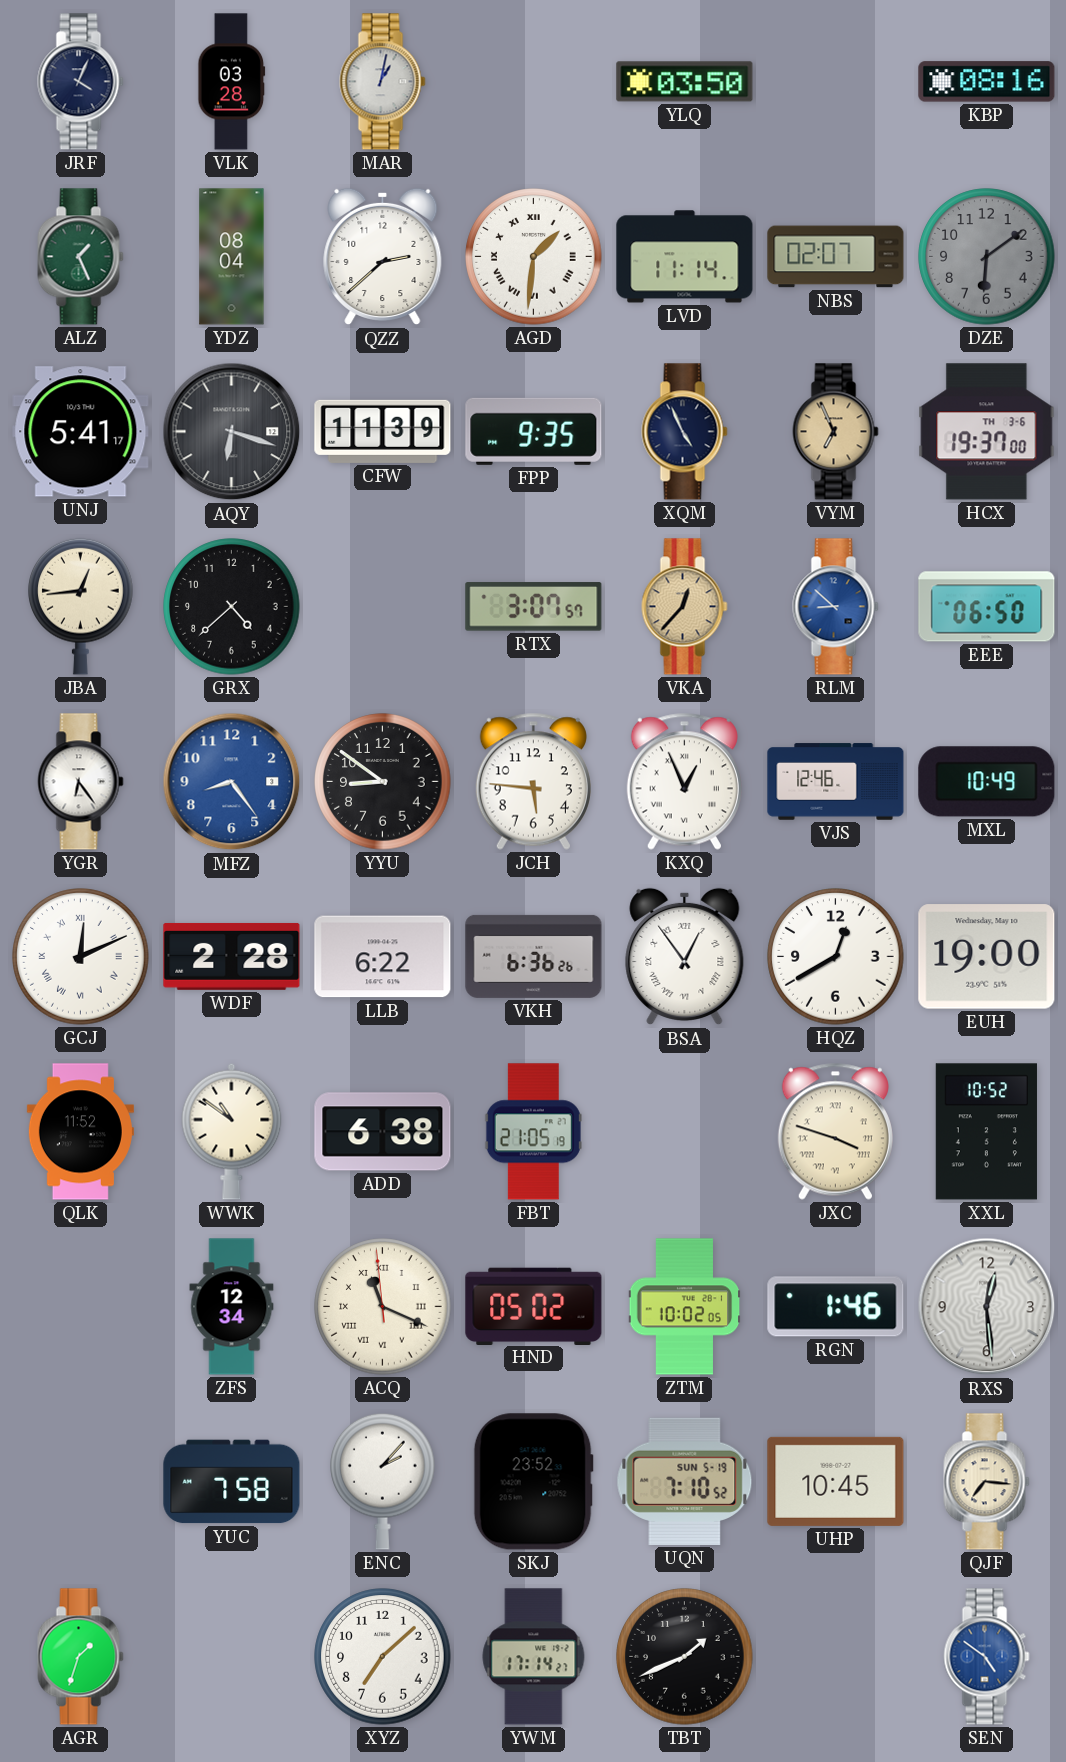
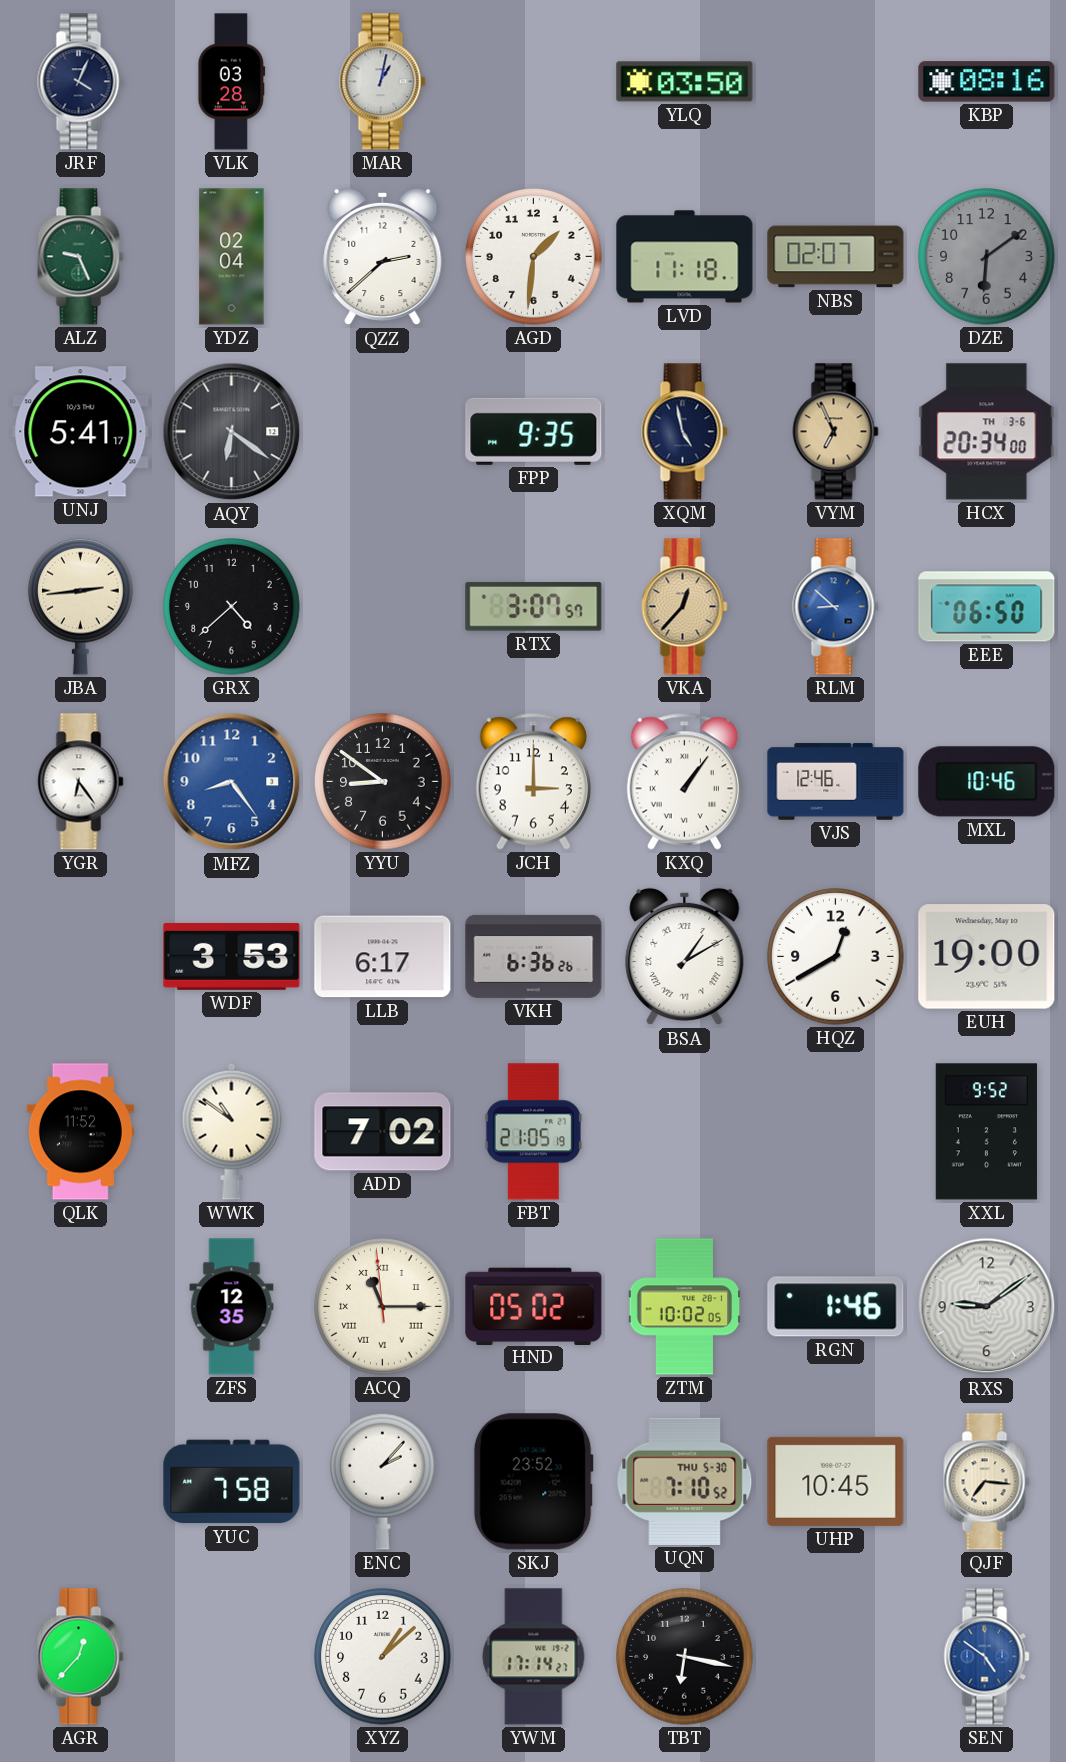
ALZ: 1:26 -> 9:26 (81, 257)
YDZ: 08:04 -> 02:04 (232, 257)
AGD numerals: Roman -> Arabic (534, 257)
LVD: 11:14 -> 11:18 (685, 257)
AQY: 6:18 -> 6:21 (232, 432)
CFW: 11:39 -> none (383, 431)
XQM: 4:56 -> 4:58 (685, 432)
HCX: 19:37 -> 20:34 (987, 432)
JBA: 12:44 -> 2:44 (81, 606)
JCH: 5:46 -> 3:00 (533, 781)
KXQ: 12:56 -> 1:06 (684, 781)
MXL: 10:49 -> 10:46 (987, 782)
GCJ: 12:11 -> none (81, 957)
WDF: 2:28 -> 3:53 (232, 957)
LLB: 6:22 -> 6:17 (383, 957)
BSA: 12:54 -> 1:10 (685, 957)
ADD: 6:38 -> 7:02 (383, 1132)
JXC: 3:48 -> none (835, 1131)
XXL: 10:52 -> 9:52 (986, 1132)
ZFS: 12:34 -> 12:35 (232, 1307)
ACQ: 11:18 -> 11:14 (383, 1307)
RXS: 12:29 -> 9:09 (987, 1307)
UQN date: SUN 5-19 -> THU 5-30 (685, 1481)
AGR: 1:33 -> 12:37 (81, 1657)
XYZ: 7:08 -> 1:08 (383, 1657)
TBT: 1:41 -> 6:17 (685, 1657)
